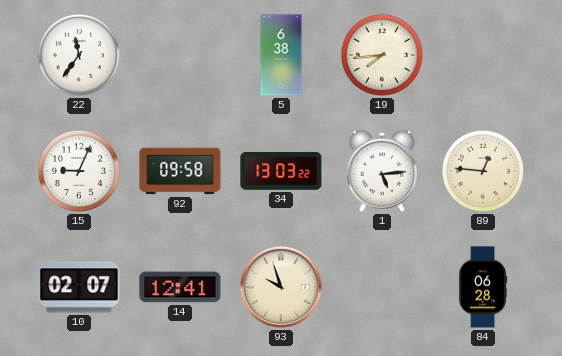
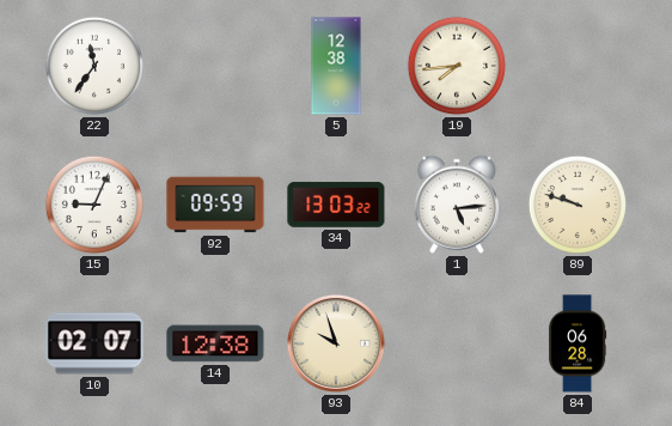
5: 6:38 -> 12:38 (336, 66)
92: 09:58 -> 09:59 (215, 205)
89: 12:46 -> 9:48 (578, 205)
14: 12:41 -> 12:38 (215, 343)
